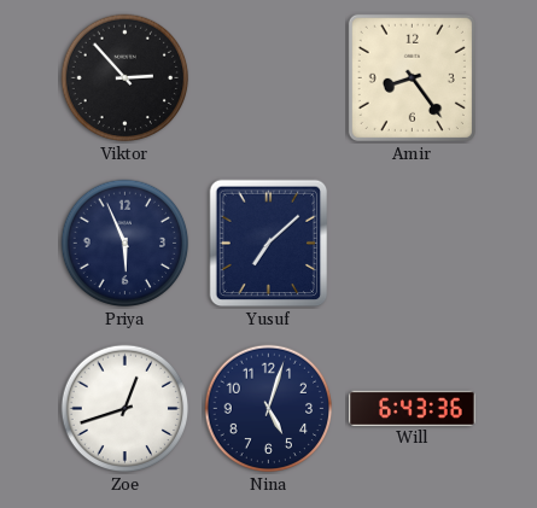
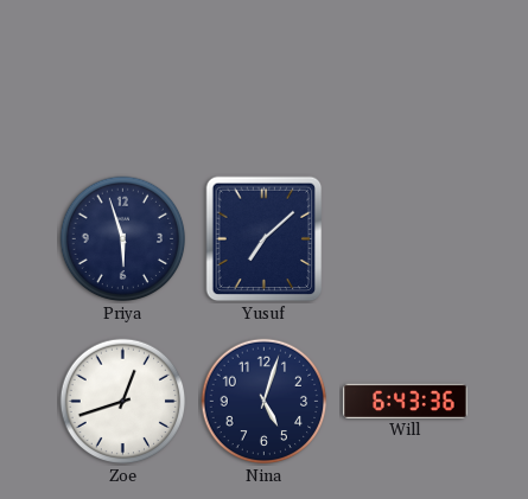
Viktor: 2:53 -> none (126, 78)
Amir: 8:24 -> none (411, 77)
Priya: 5:56 -> 5:57 (123, 239)
